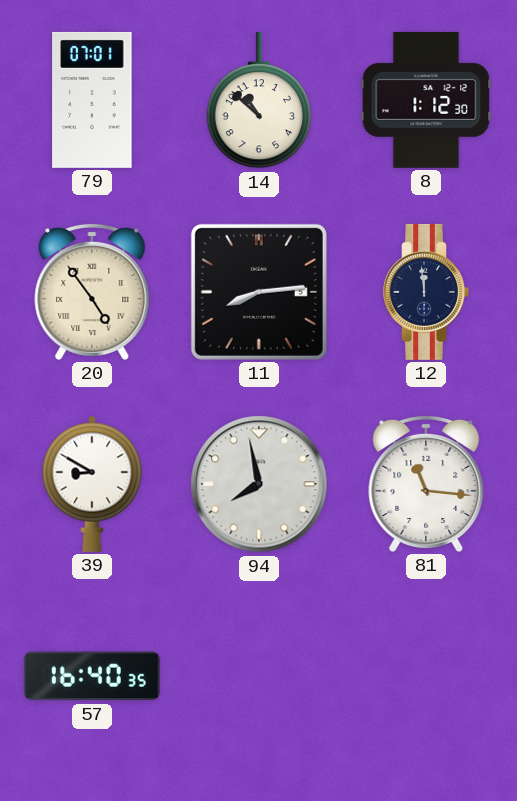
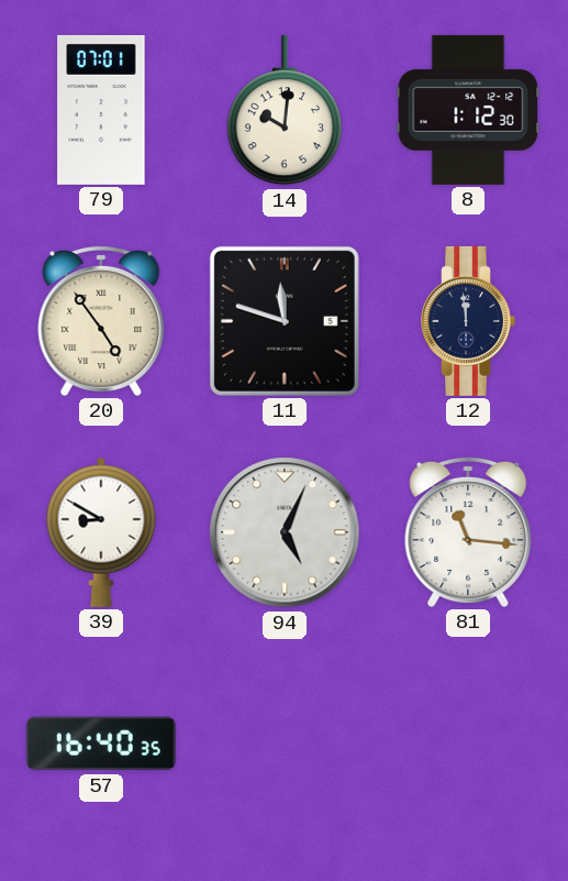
14: 10:52 -> 10:01 (285, 110)
11: 8:14 -> 11:48 (285, 321)
94: 7:58 -> 5:04 (285, 532)
